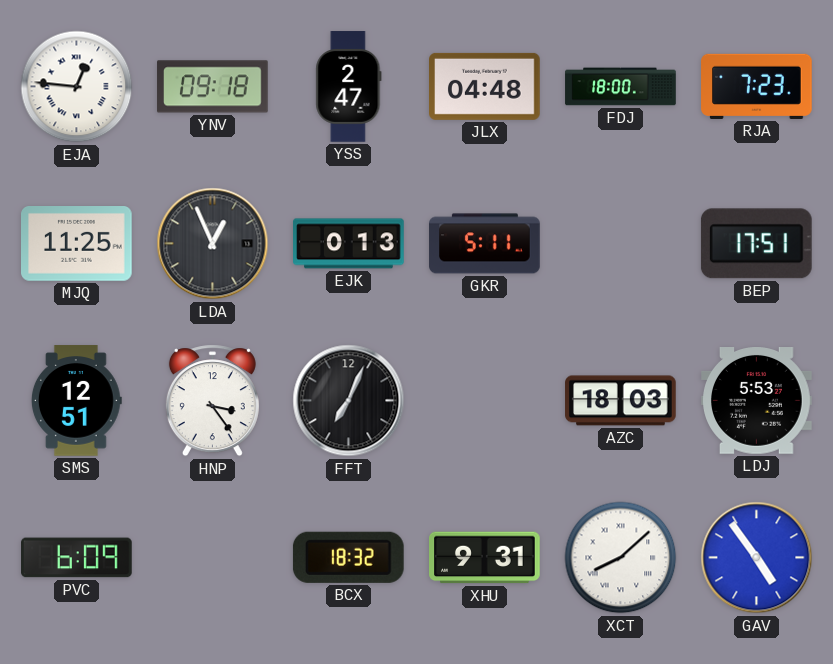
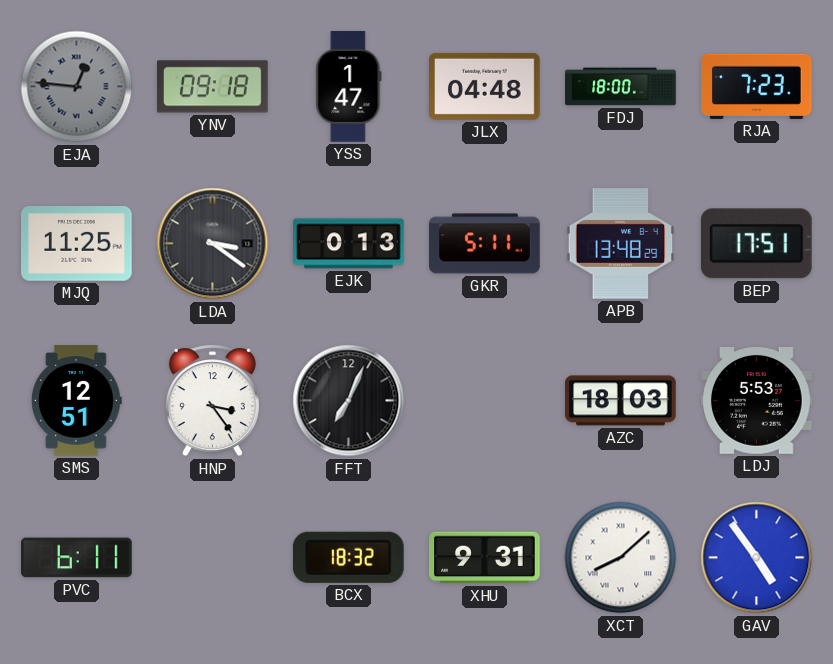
EJA dial: white -> grey (77, 87)
YSS: 2:47 -> 1:47 (349, 87)
LDA: 12:56 -> 3:21 (213, 244)
APB: none -> 13:48 (621, 244)
PVC: 6:09 -> 6:11 (77, 558)
